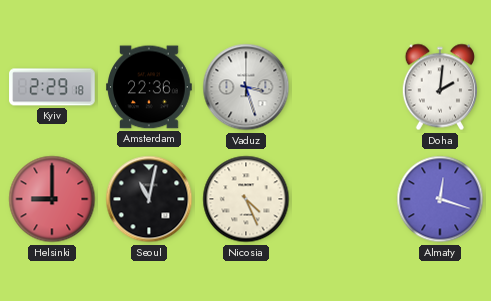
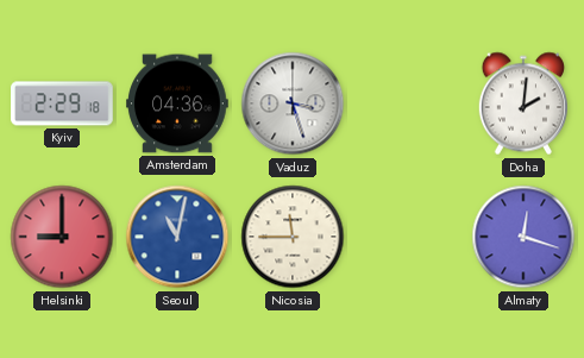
Amsterdam: 22:36 -> 04:36 (177, 103)
Seoul dial: black -> blue (177, 237)
Nicosia: 4:26 -> 11:45 (293, 237)
